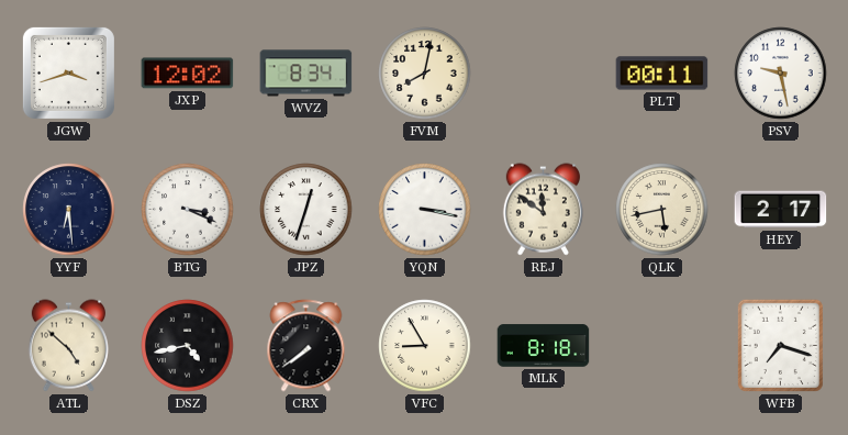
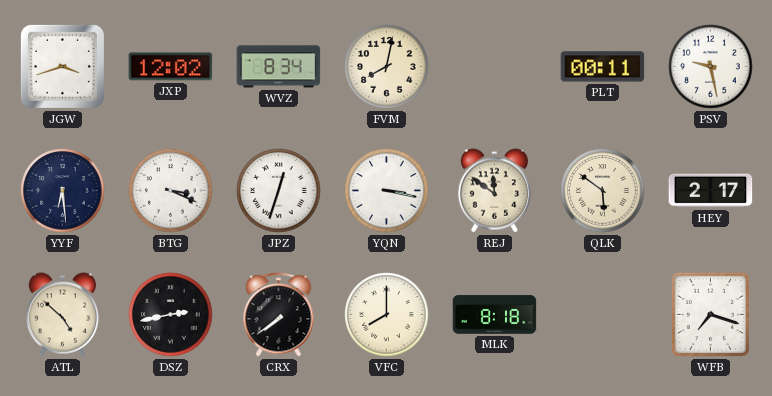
QLK: 5:43 -> 5:51 (603, 191)
DSZ: 4:43 -> 2:43 (171, 315)
VFC: 8:55 -> 8:00 (387, 315)
